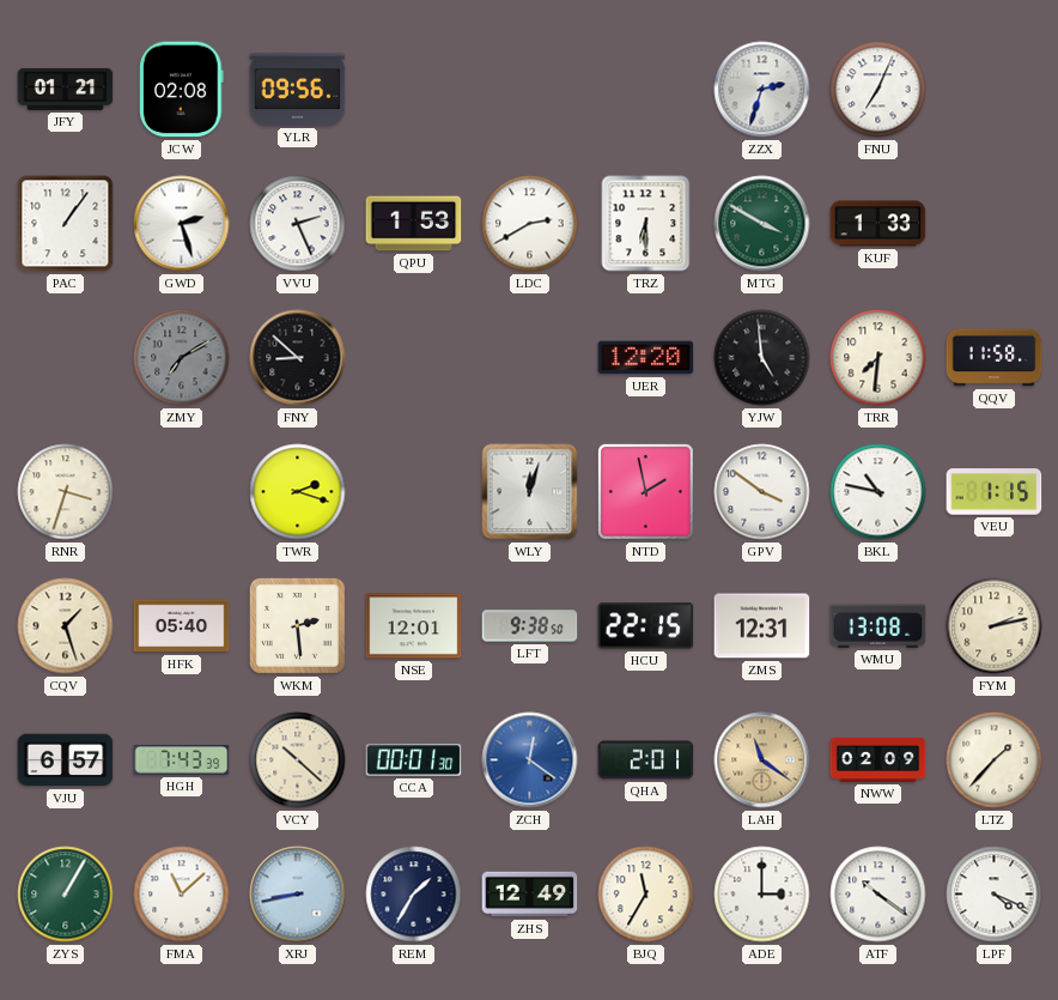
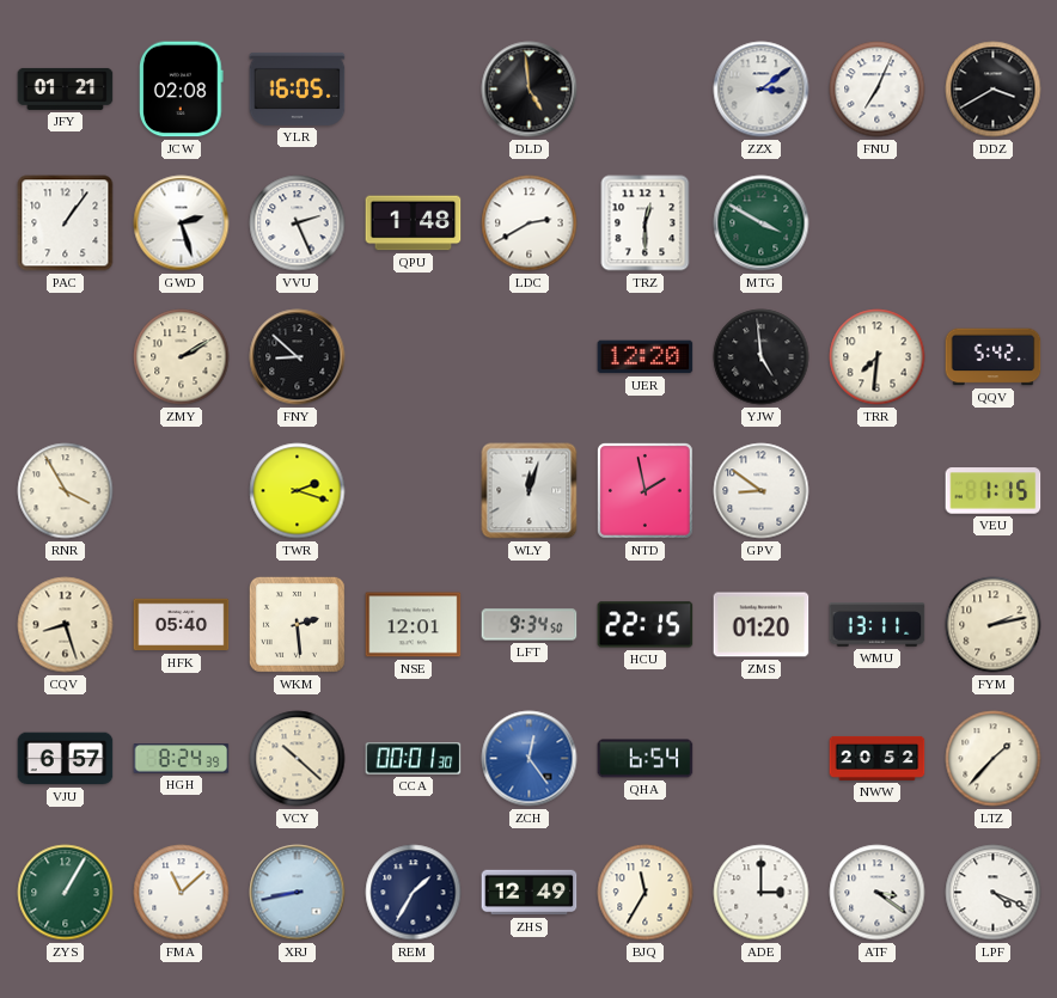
YLR: 09:56 -> 16:05 (298, 88)
DLD: none -> 4:59 (530, 90)
ZZX: 2:33 -> 3:09 (762, 90)
DDZ: none -> 3:40 (994, 90)
QPU: 1:53 -> 1:48 (414, 224)
TRZ: 6:30 -> 12:30 (646, 224)
KUF: 1:33 -> none (878, 224)
ZMY: 7:10 -> 2:10 (182, 357)
ZMY dial: grey -> cream (182, 357)
QQV: 11:58 -> 5:42 (994, 357)
RNR: 3:33 -> 3:55 (66, 491)
GPV: 3:51 -> 8:51 (762, 491)
BKL: 10:47 -> none (878, 492)
CQV: 1:27 -> 8:27 (66, 625)
LFT: 9:38 -> 9:34 (530, 625)
ZMS: 12:31 -> 01:20 (762, 625)
WMU: 13:08 -> 13:11 (878, 625)
HGH: 7:43 -> 8:24 (182, 759)
ZCH: 12:21 -> 12:24 (530, 759)
QHA: 2:01 -> 6:54 (646, 759)
LAH: 11:21 -> none (762, 760)
NWW: 02:09 -> 20:52 (878, 758)
ATF: 10:21 -> 3:21 (878, 893)
